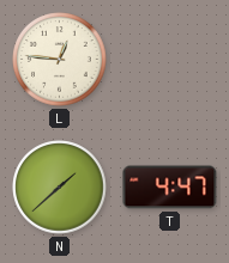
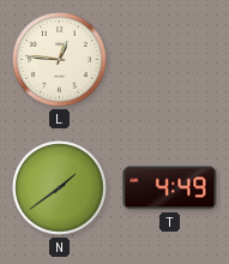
N: 1:38 -> 1:39 (60, 188)
T: 4:47 -> 4:49 (170, 188)
